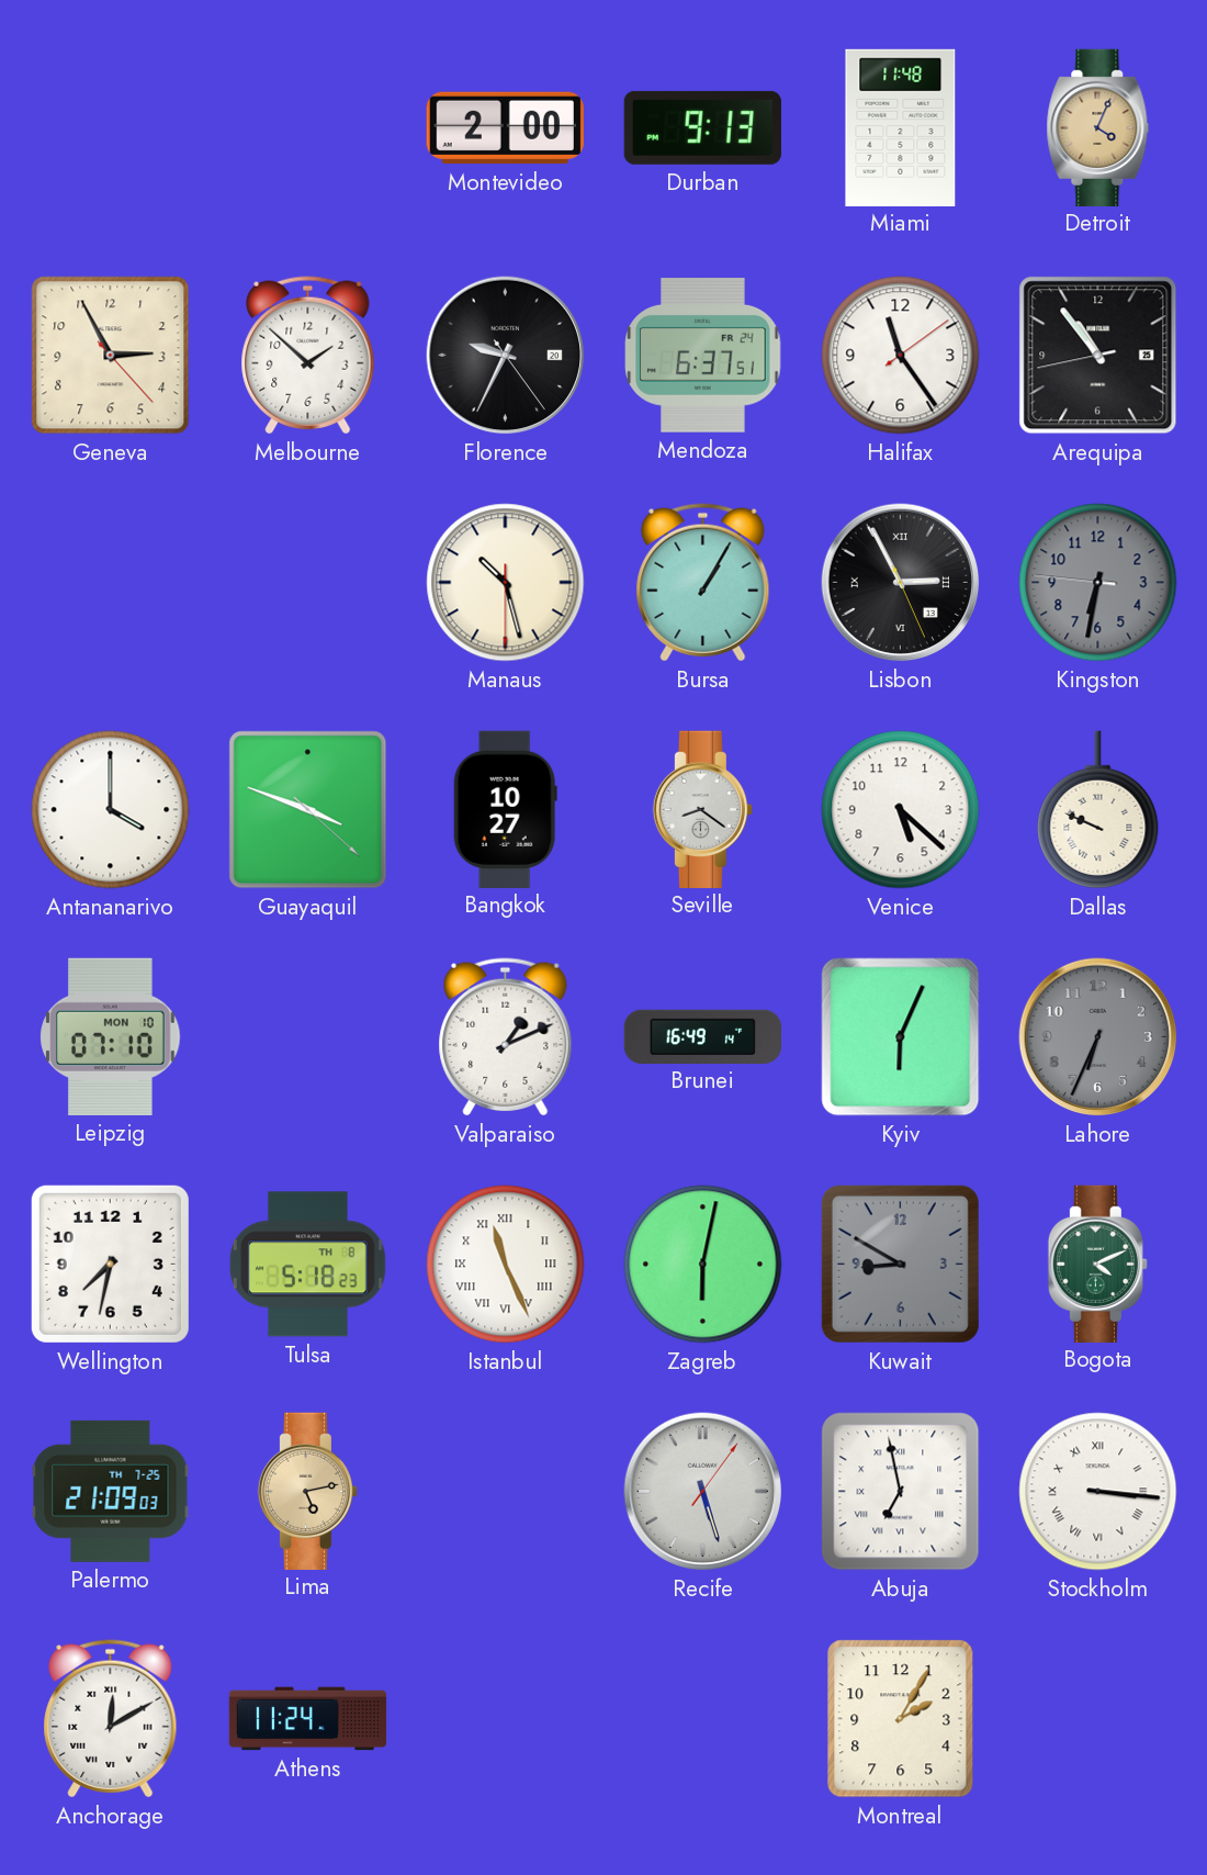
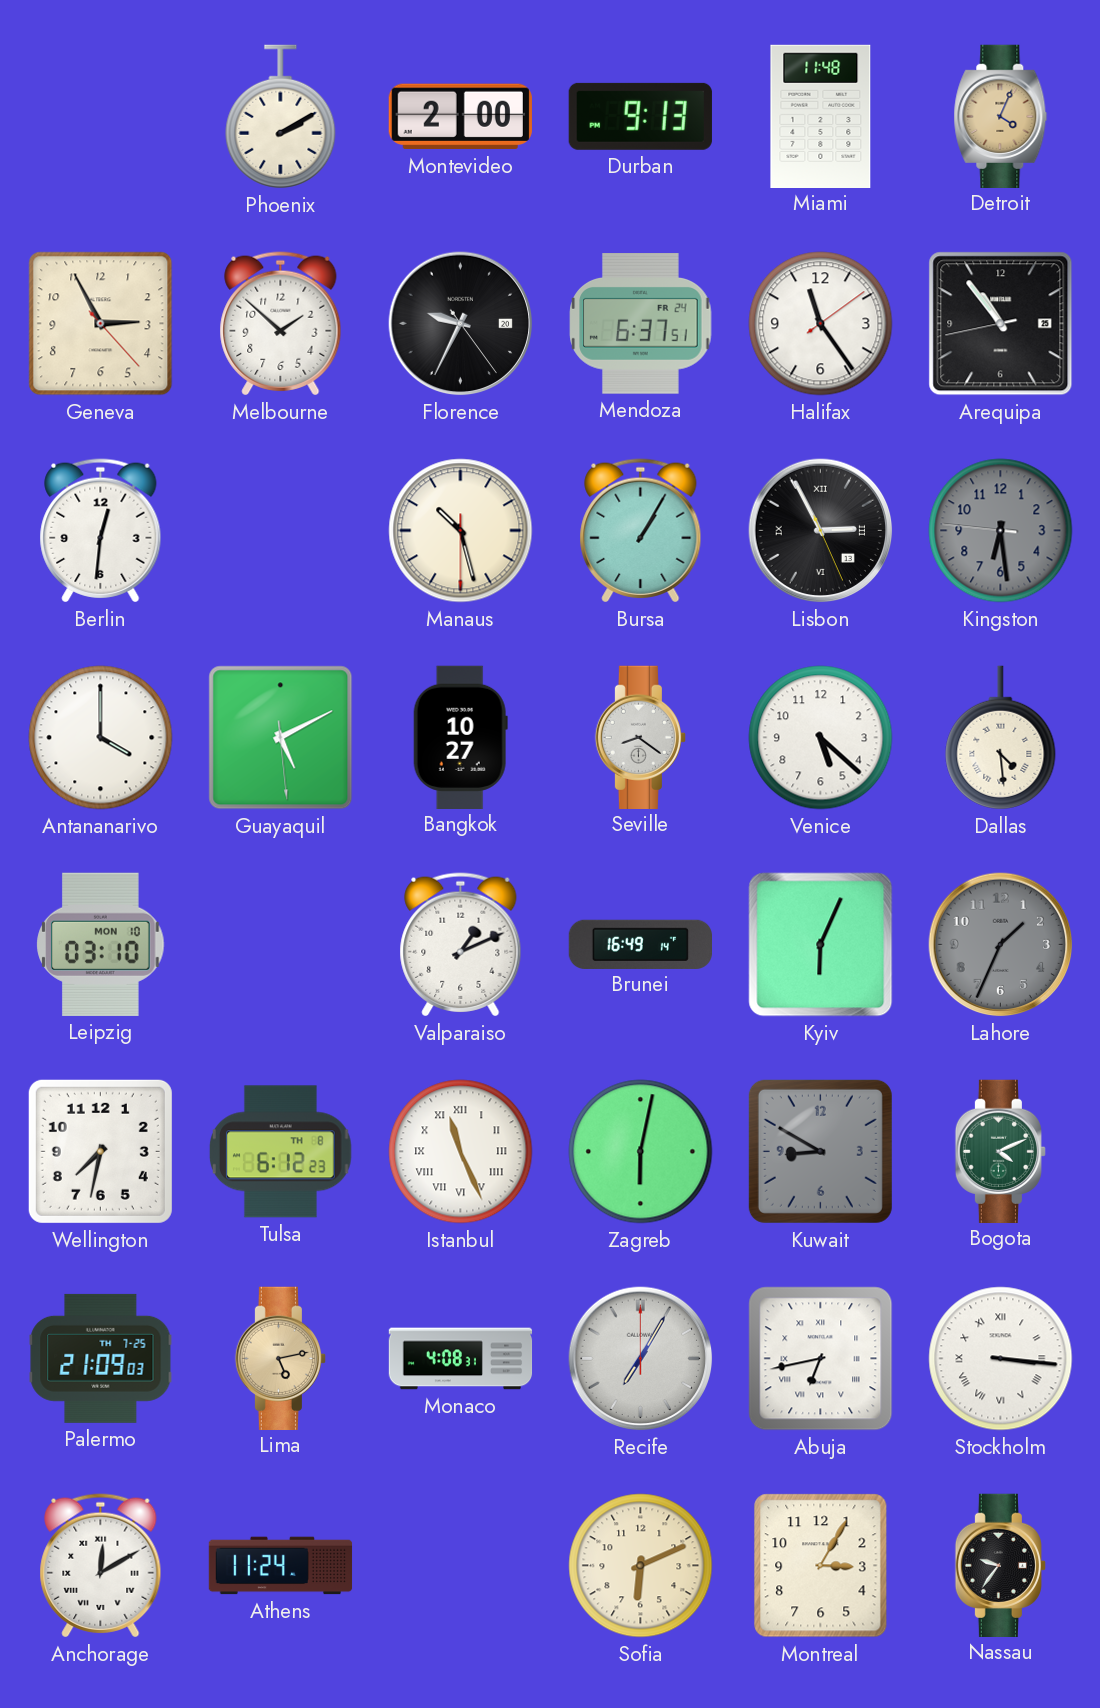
Phoenix: none -> 2:10 (281, 117)
Berlin: none -> 12:31 (101, 531)
Kingston: 6:31 -> 6:28 (1001, 531)
Guayaquil: 3:48 -> 5:10 (281, 738)
Dallas: 9:49 -> 4:29 (1001, 738)
Leipzig: 07:10 -> 03:10 (101, 944)
Lahore: 6:34 -> 1:34 (1001, 945)
Tulsa: 5:18 -> 6:12 (281, 1152)
Monaco: none -> 4:08 (461, 1359)
Recife: 5:27 -> 7:05 (641, 1359)
Abuja: 6:58 -> 6:43 (821, 1359)
Sofia: none -> 6:11 (641, 1566)
Montreal: 2:05 -> 3:05 (821, 1566)
Nassau: none -> 9:36 (1000, 1565)
